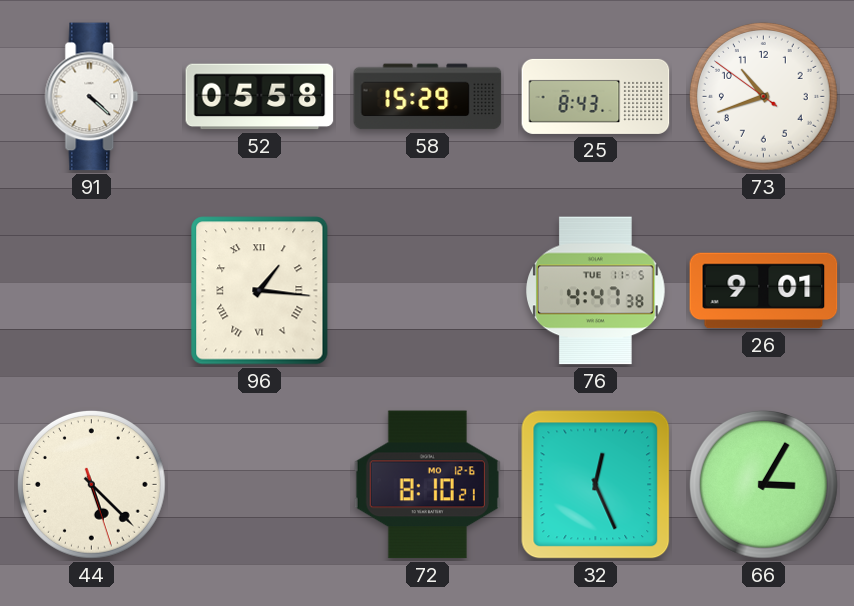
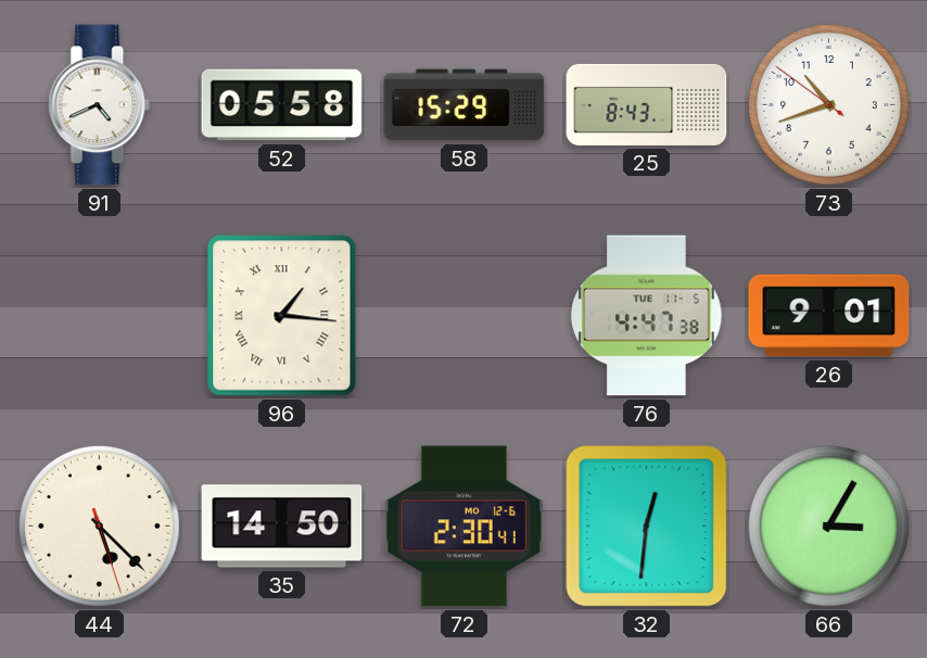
91: 4:22 -> 4:41 (100, 105)
35: none -> 14:50 (282, 527)
72: 8:10 -> 2:30 (463, 527)
32: 12:26 -> 12:31 (647, 527)
